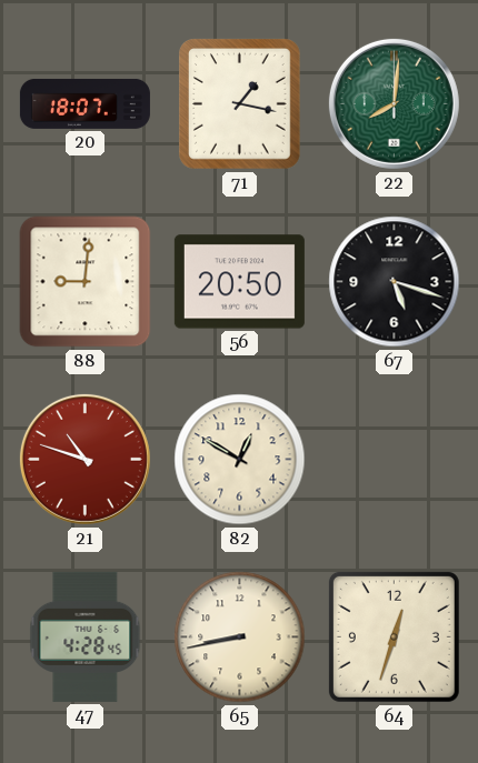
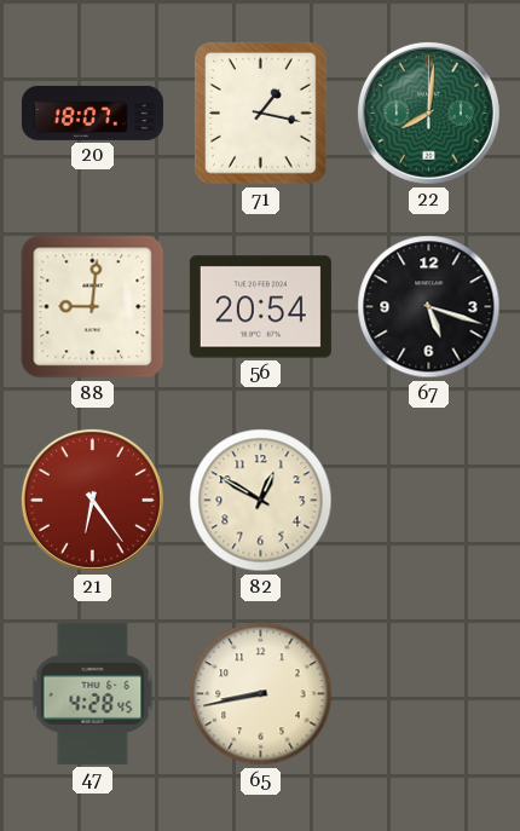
56: 20:50 -> 20:54 (260, 307)
21: 10:48 -> 6:24 (92, 500)
64: 12:33 -> none (394, 636)
